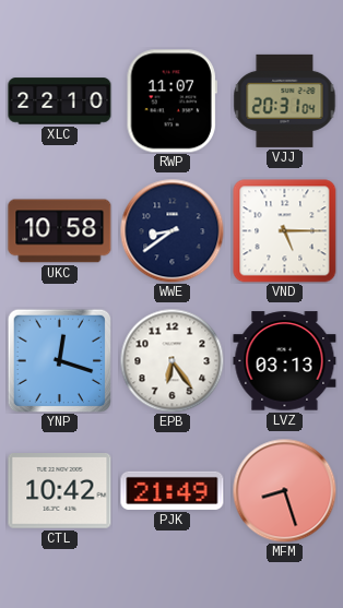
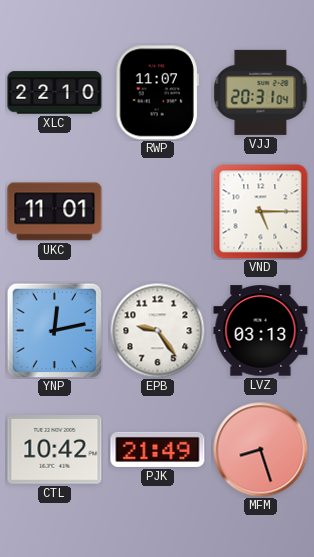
UKC: 10:58 -> 11:01 (55, 212)
WWE: 8:39 -> none (171, 230)
YNP: 12:18 -> 12:13 (54, 330)
EPB: 6:24 -> 9:24 (157, 330)
